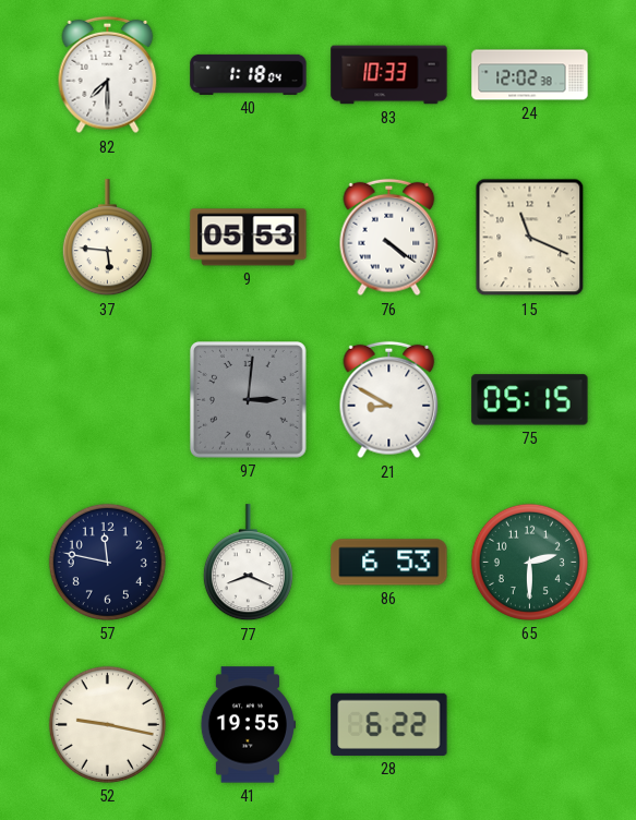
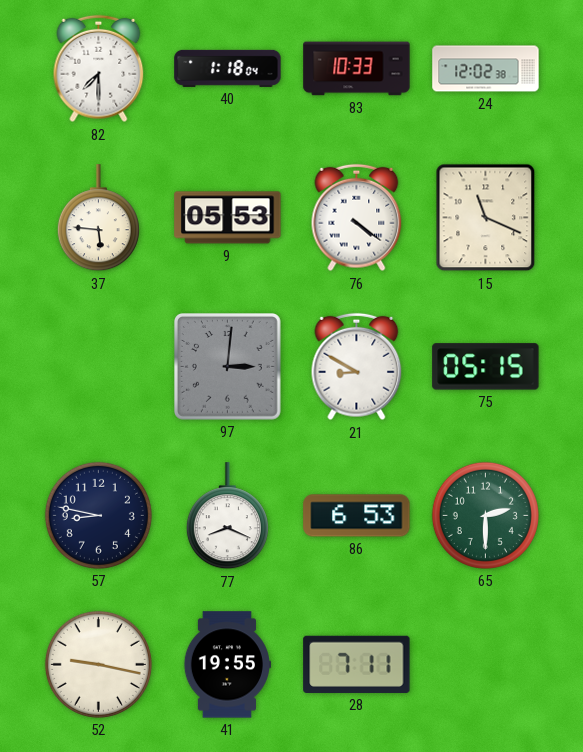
57: 11:47 -> 8:47 (98, 515)
28: 6:22 -> 7:11 (357, 664)
